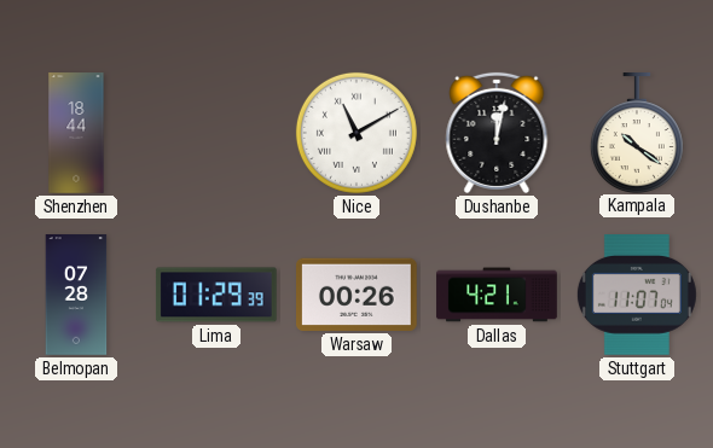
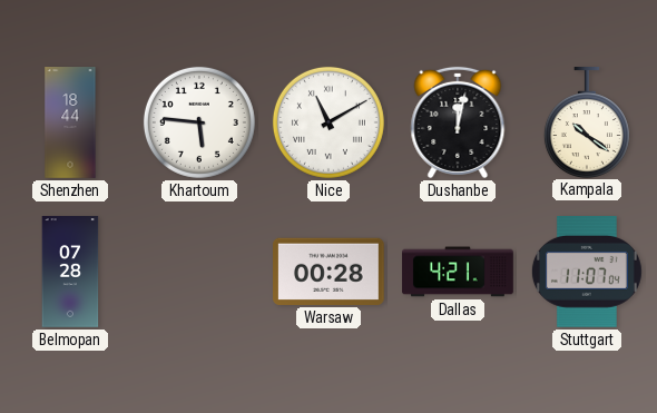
Khartoum: none -> 5:46 (199, 122)
Lima: 01:29 -> none (216, 295)
Warsaw: 00:26 -> 00:28 (330, 272)
